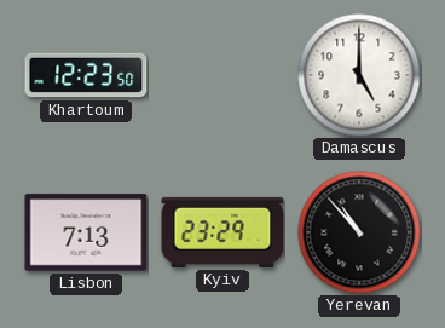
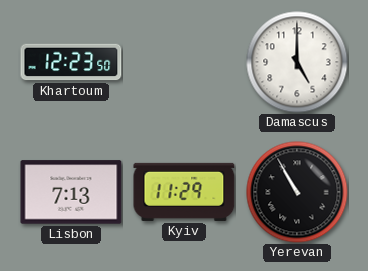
Kyiv: 23:29 -> 11:29 (184, 192)
Yerevan: 10:53 -> 10:55 (297, 192)
